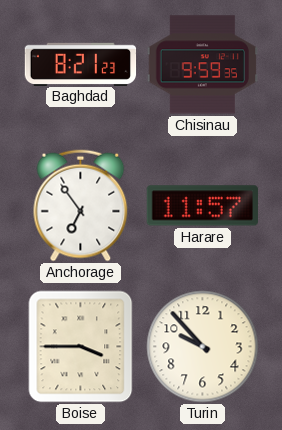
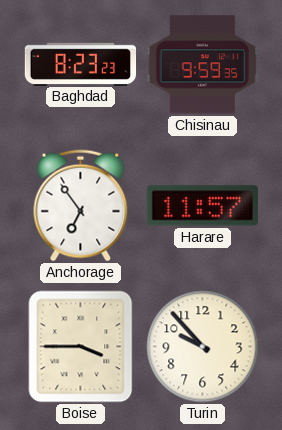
Baghdad: 8:21 -> 8:23 (81, 64)
